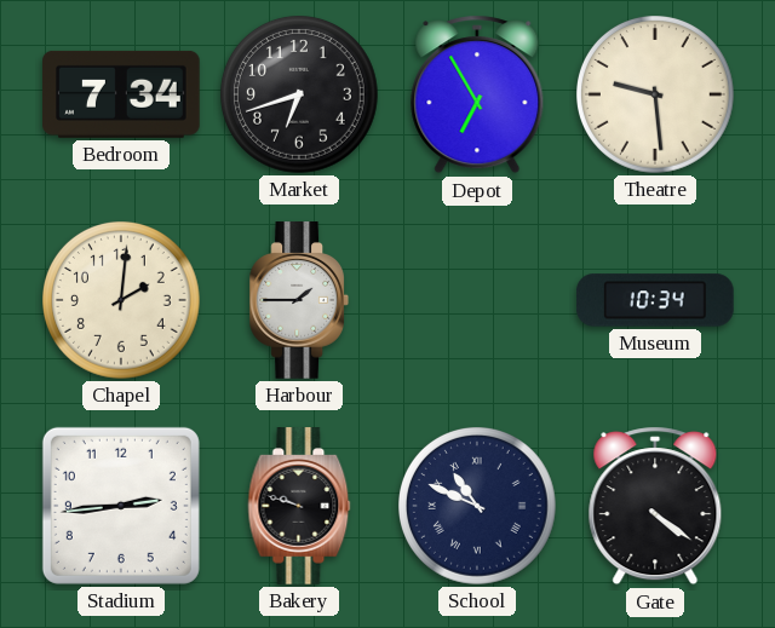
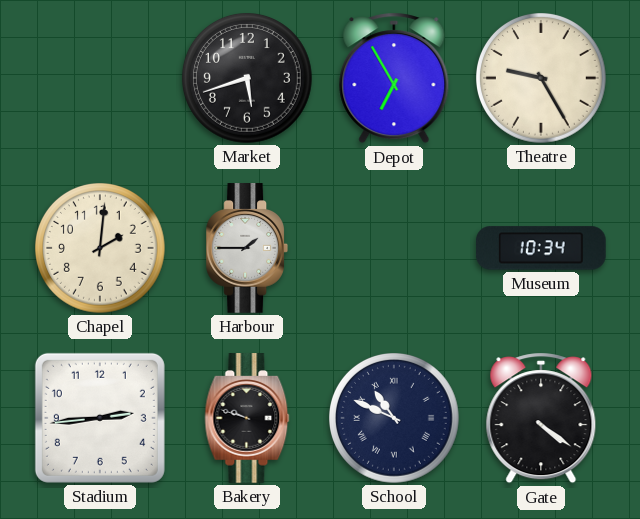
Bedroom: 7:34 -> none (121, 94)
Market: 6:42 -> 5:42 (248, 79)
Theatre: 9:29 -> 9:25 (542, 79)
